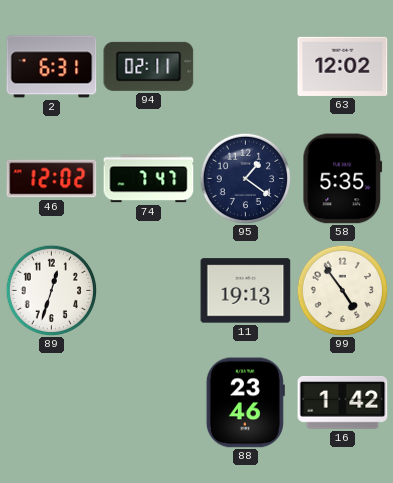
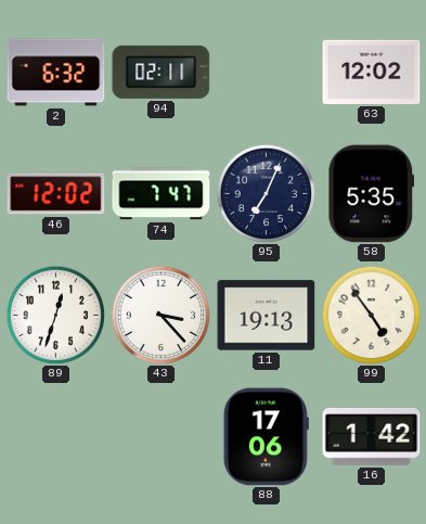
2: 6:31 -> 6:32 (56, 73)
95: 1:21 -> 7:04 (266, 193)
43: none -> 3:23 (160, 315)
88: 23:46 -> 17:06 (266, 437)
